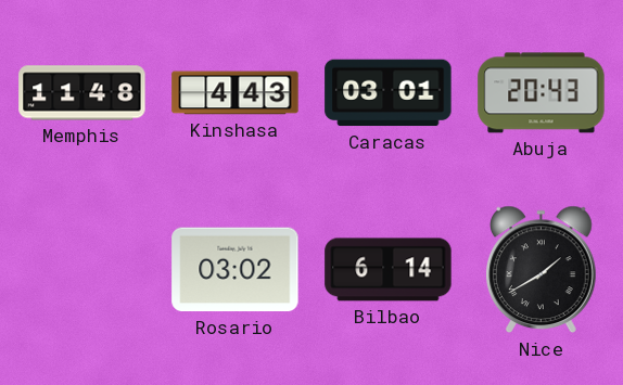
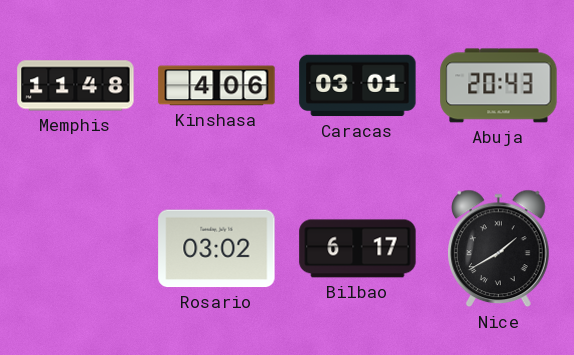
Kinshasa: 4:43 -> 4:06 (217, 86)
Bilbao: 6:14 -> 6:17 (358, 249)
